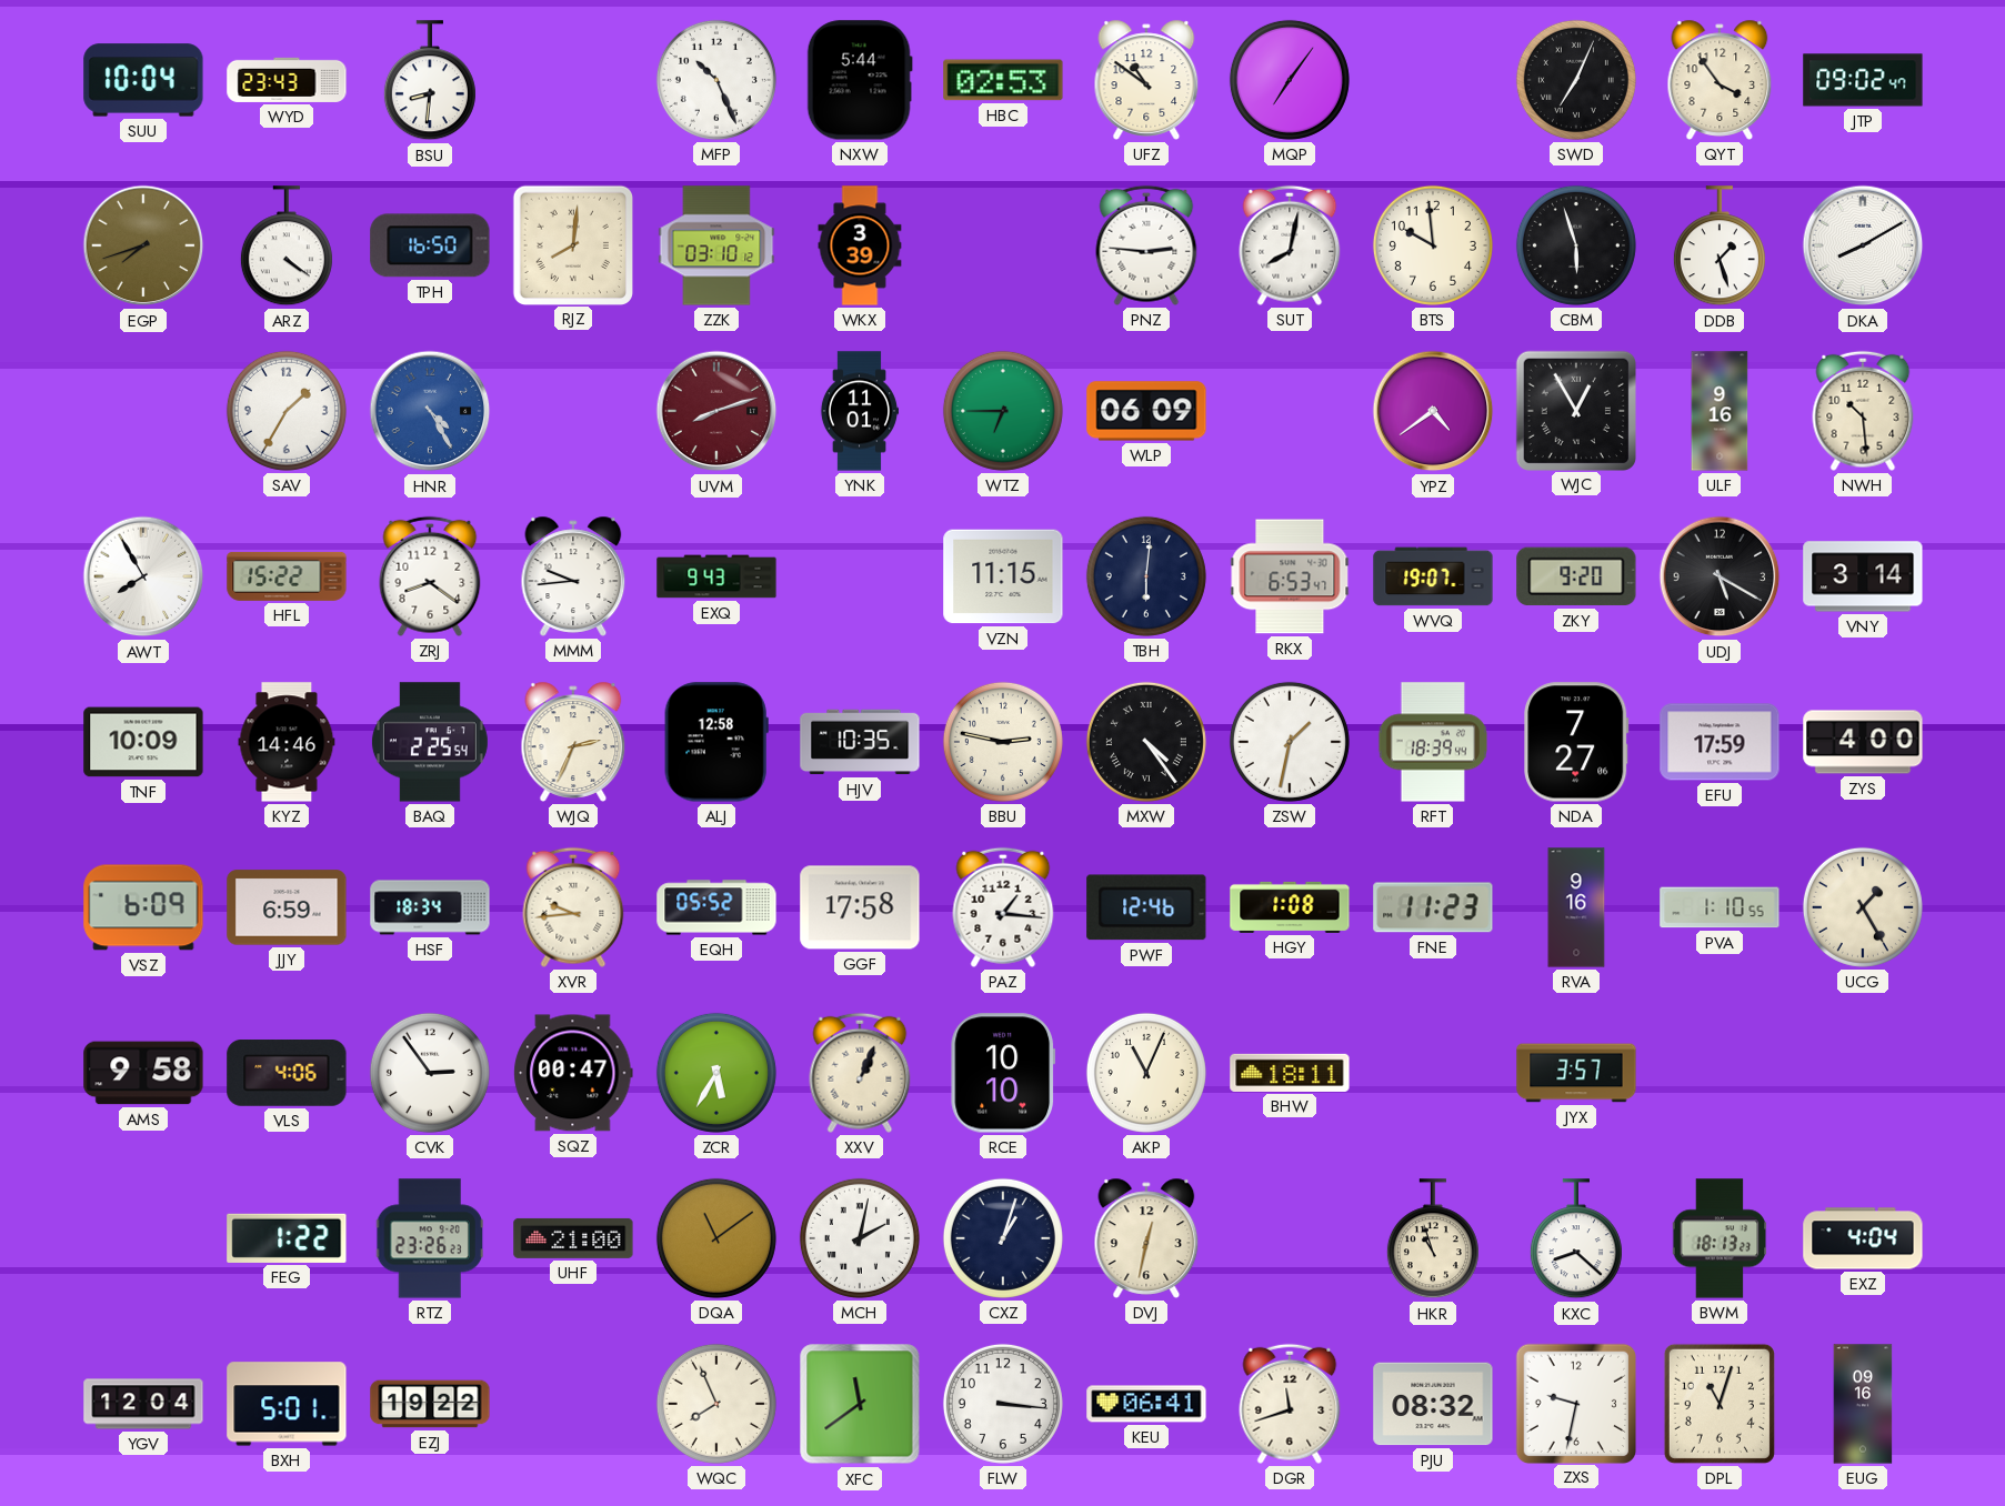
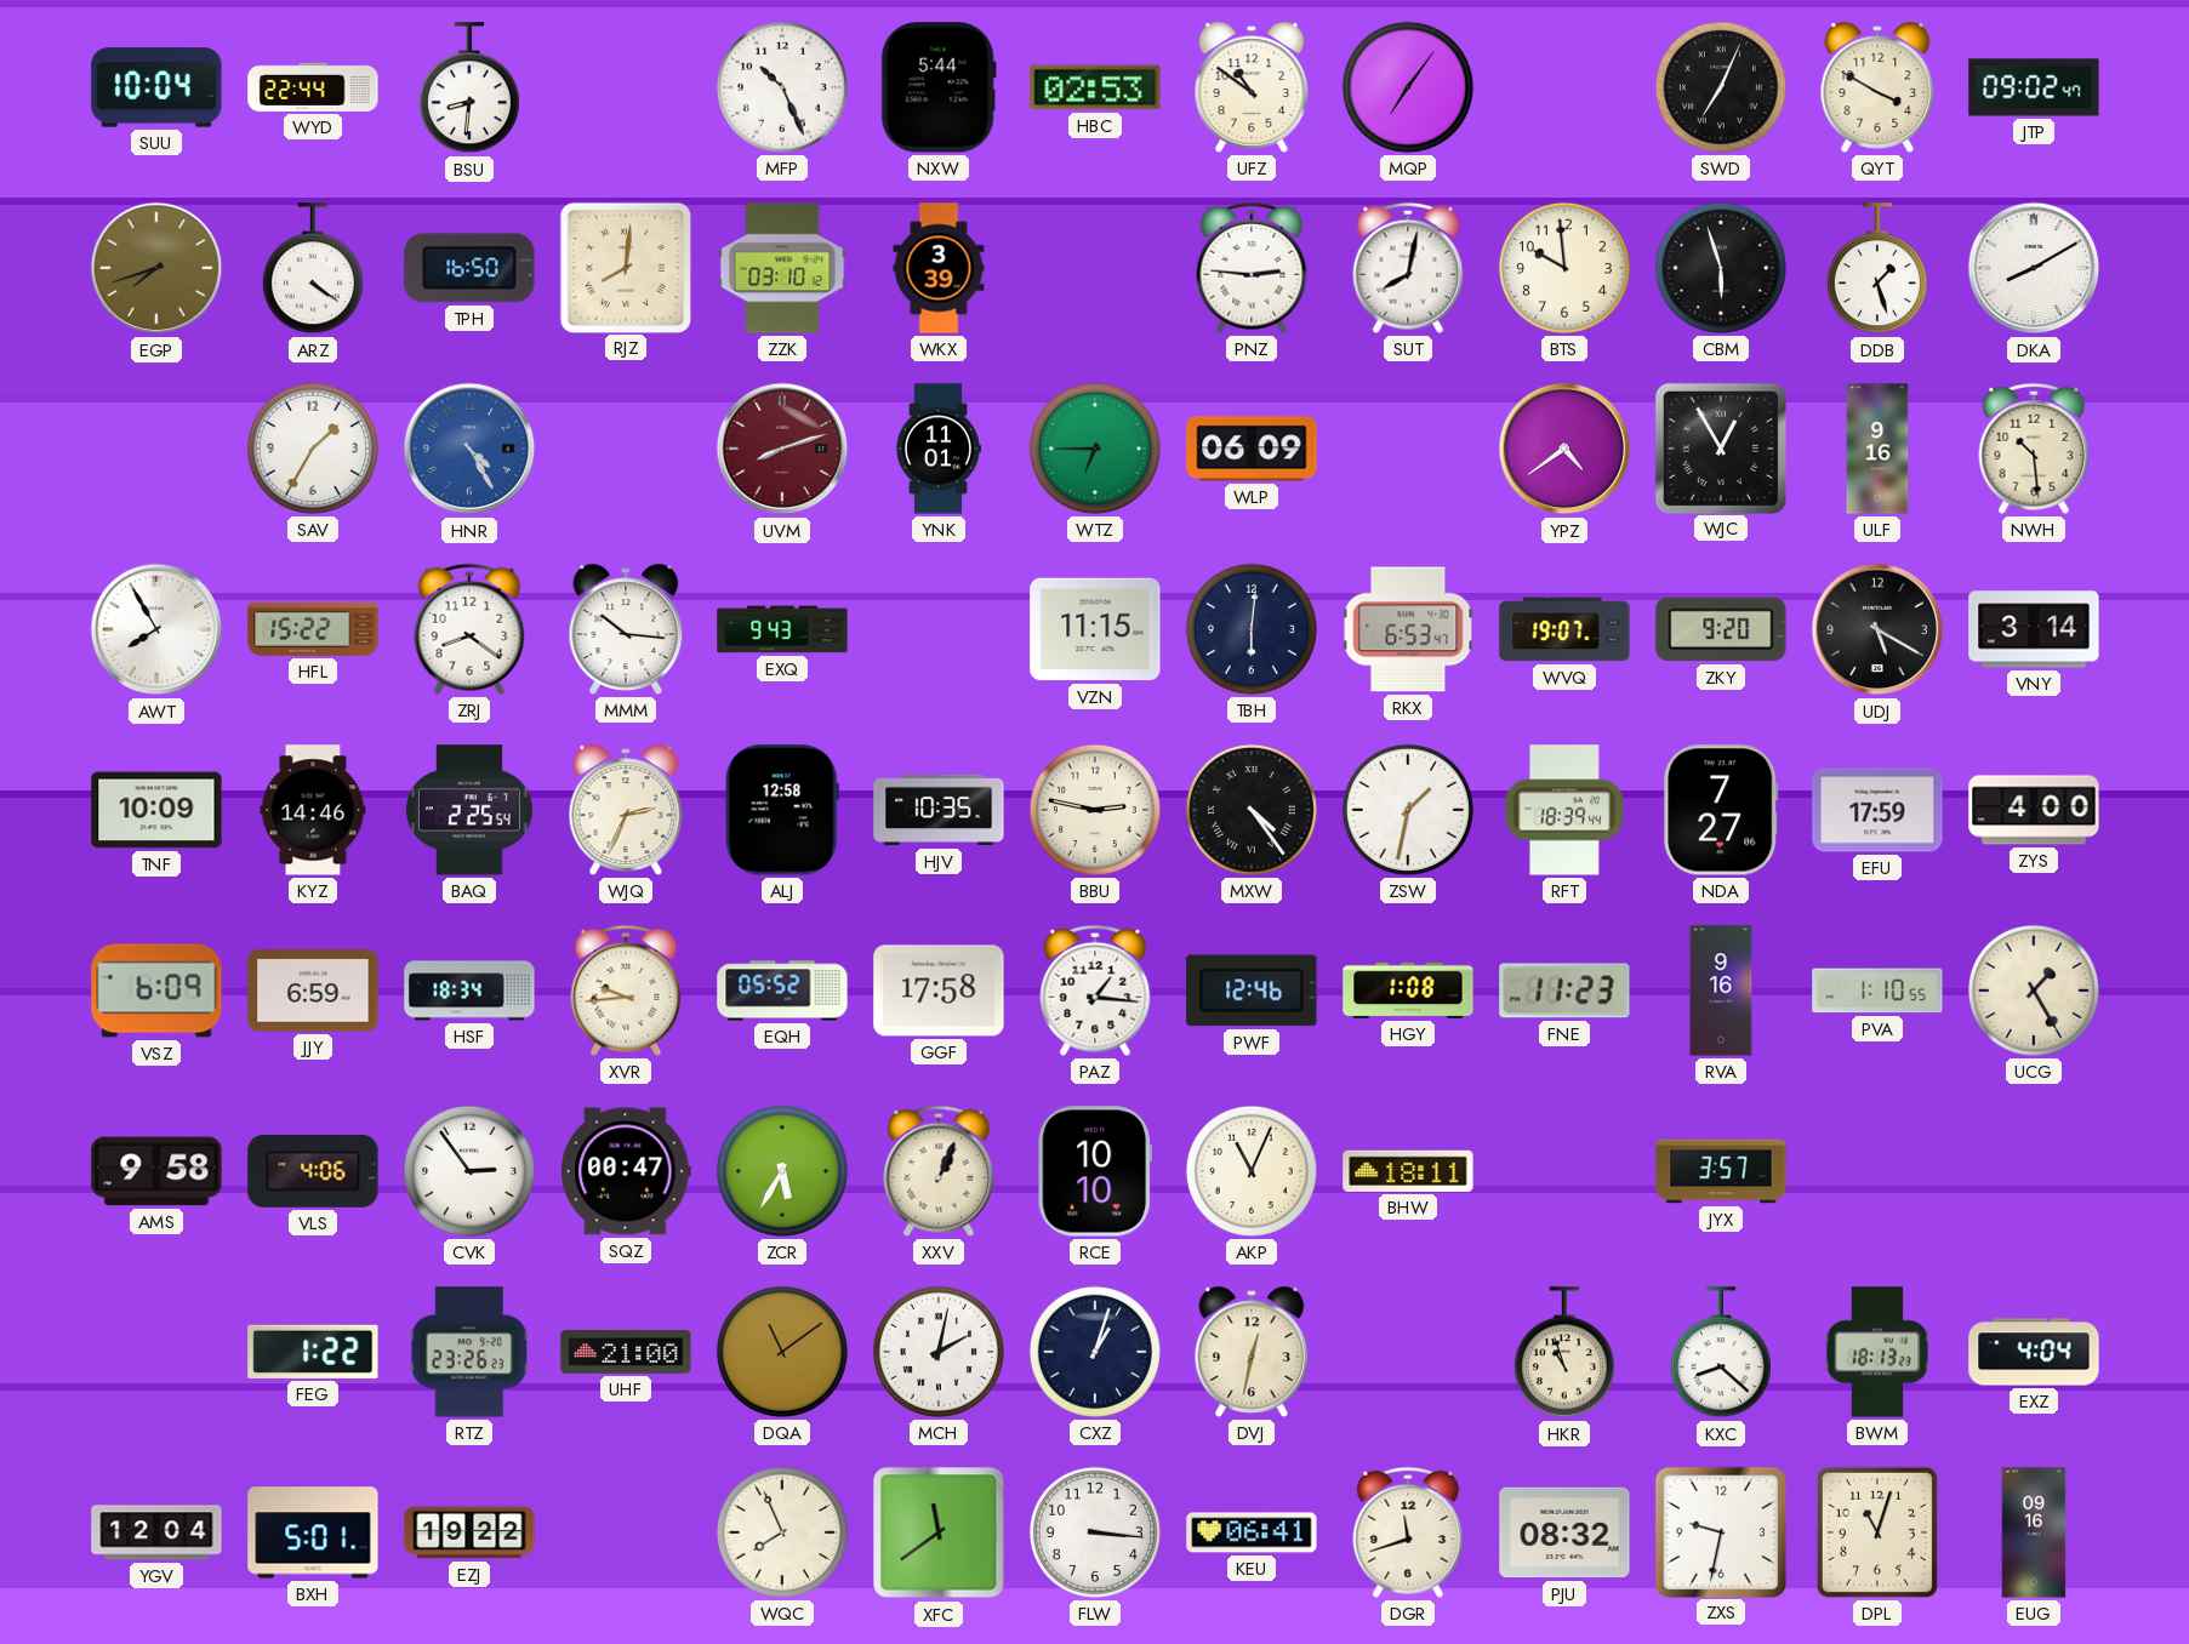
WYD: 23:43 -> 22:44 (313, 87)
QYT: 3:54 -> 3:50 (1877, 87)
MMM: 9:44 -> 10:16 (626, 629)
